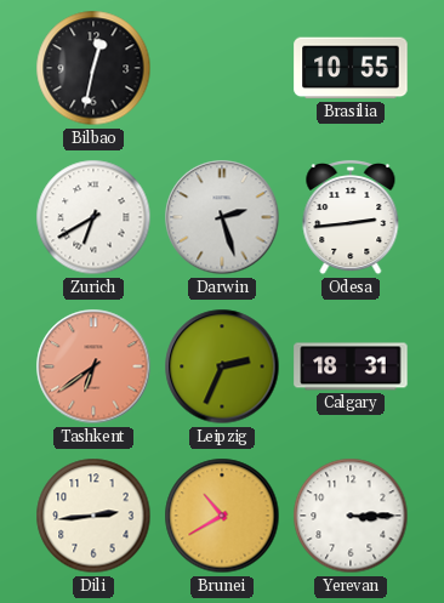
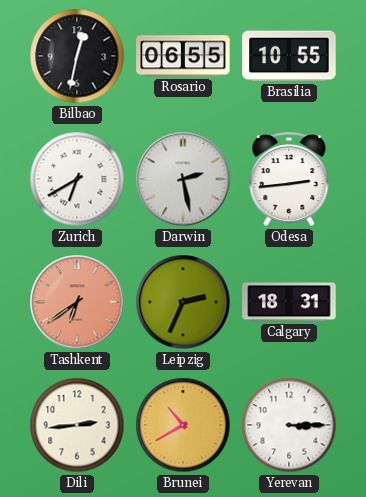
Rosario: none -> 06:55 (183, 56)
Darwin: 2:27 -> 2:28 (183, 179)
